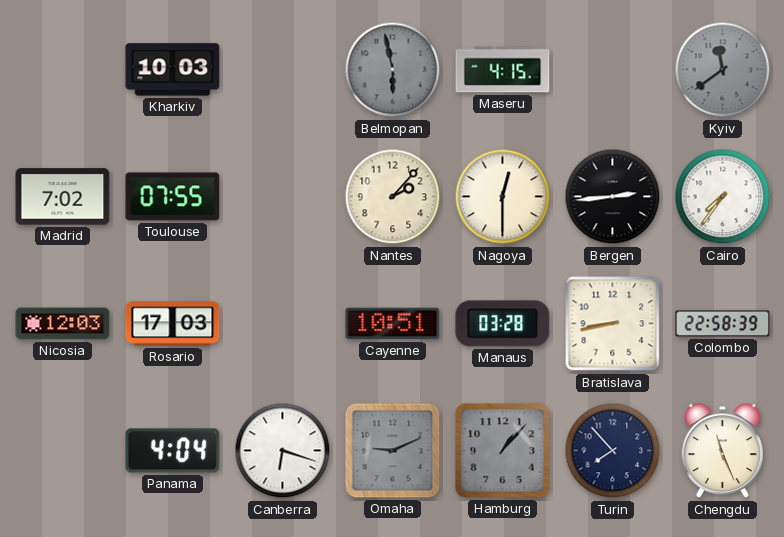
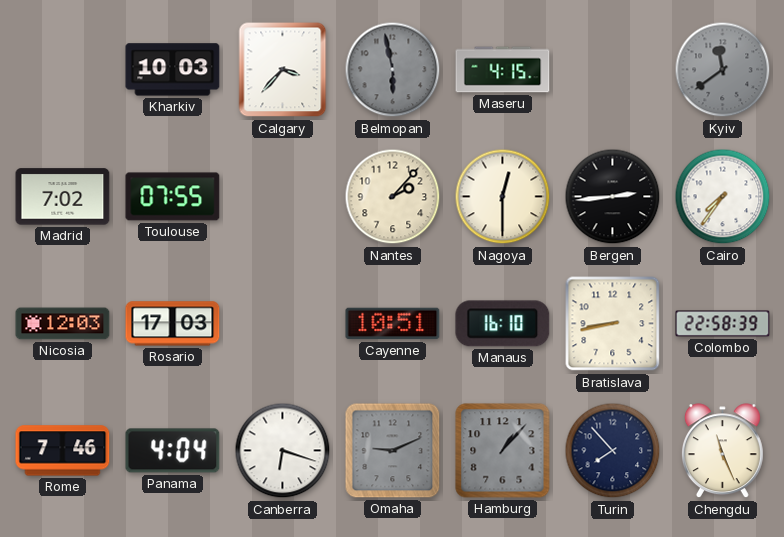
Calgary: none -> 3:37 (283, 70)
Manaus: 03:28 -> 16:10 (503, 324)
Rome: none -> 7:46 (63, 451)
